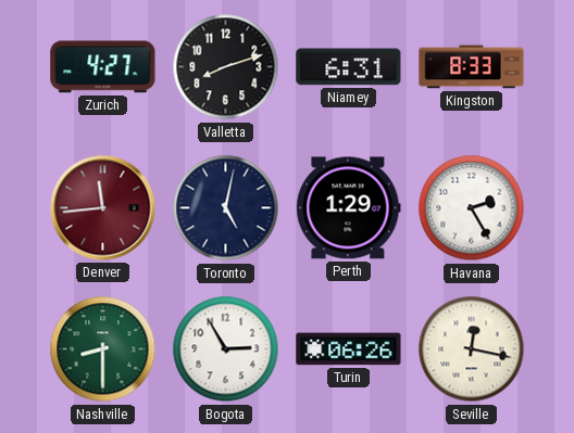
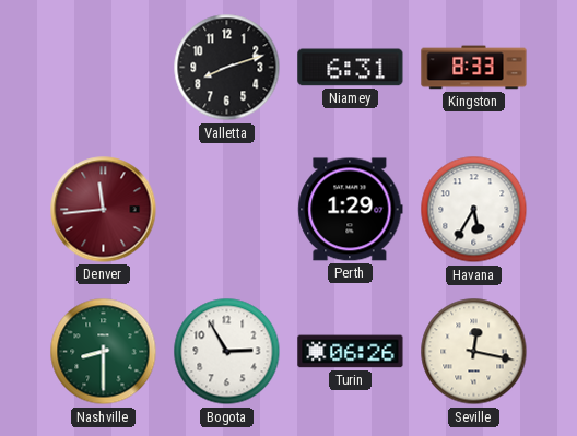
Zurich: 4:27 -> none (103, 67)
Toronto: 5:02 -> none (226, 208)
Havana: 2:25 -> 5:35 (474, 210)
